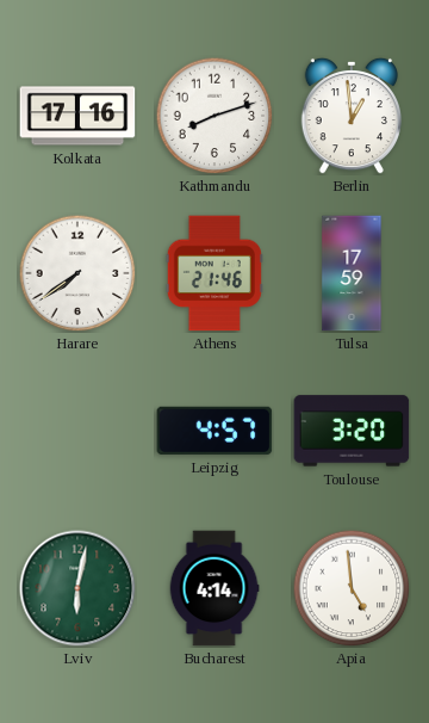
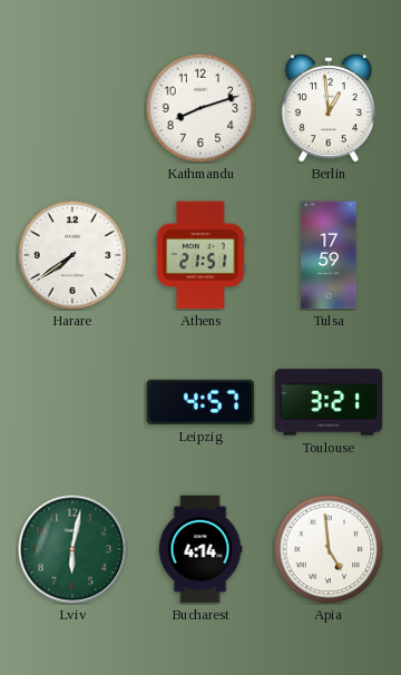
Kolkata: 17:16 -> none (77, 116)
Athens: 21:46 -> 21:51 (200, 255)
Toulouse: 3:20 -> 3:21 (329, 402)
